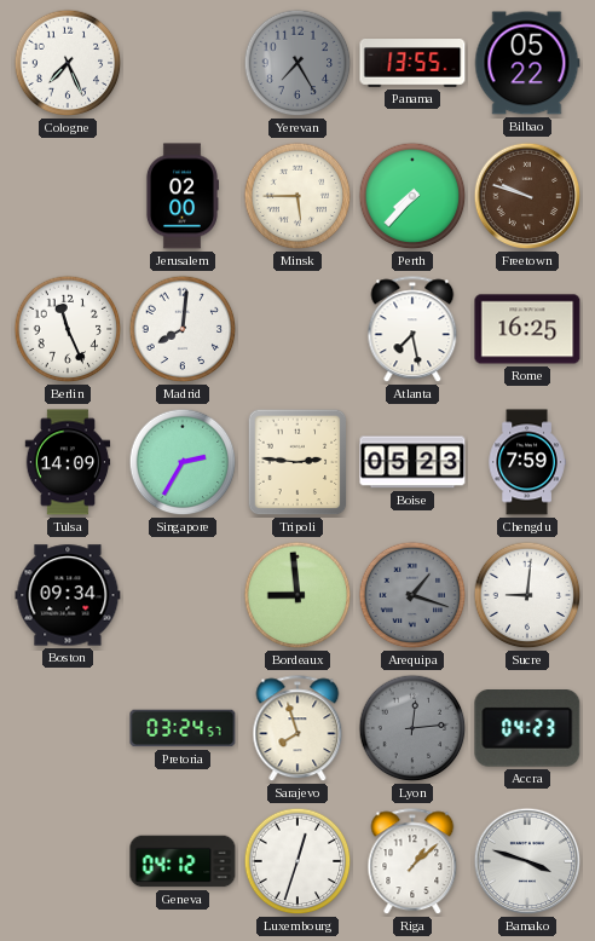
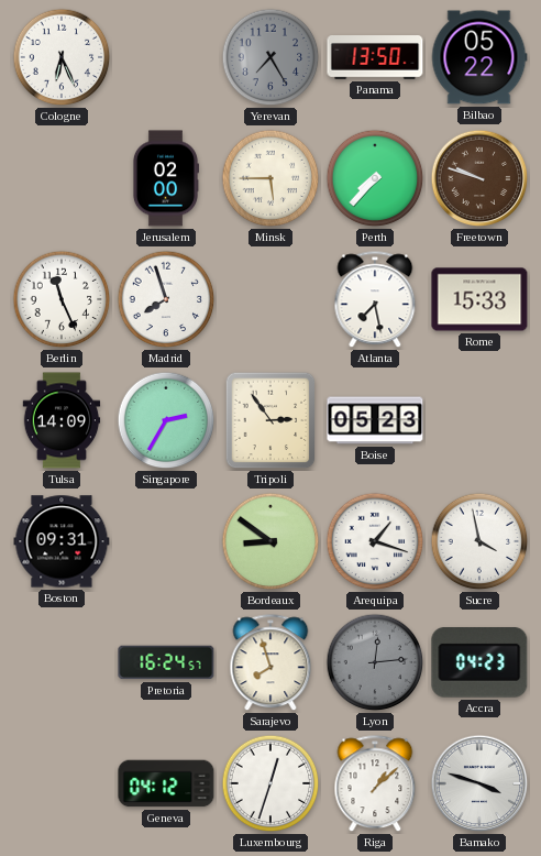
Cologne: 7:26 -> 6:26 (62, 57)
Panama: 13:55 -> 13:50 (375, 57)
Madrid: 8:01 -> 7:57 (166, 299)
Rome: 16:25 -> 15:33 (479, 299)
Tripoli: 2:46 -> 2:54 (270, 420)
Chengdu: 7:59 -> none (527, 462)
Boston: 09:34 -> 09:31 (62, 541)
Bordeaux: 8:59 -> 8:51 (270, 541)
Arequipa dial: grey -> white (375, 541)
Sucre: 9:01 -> 3:58 (479, 541)
Pretoria: 03:24 -> 16:24 (166, 662)
